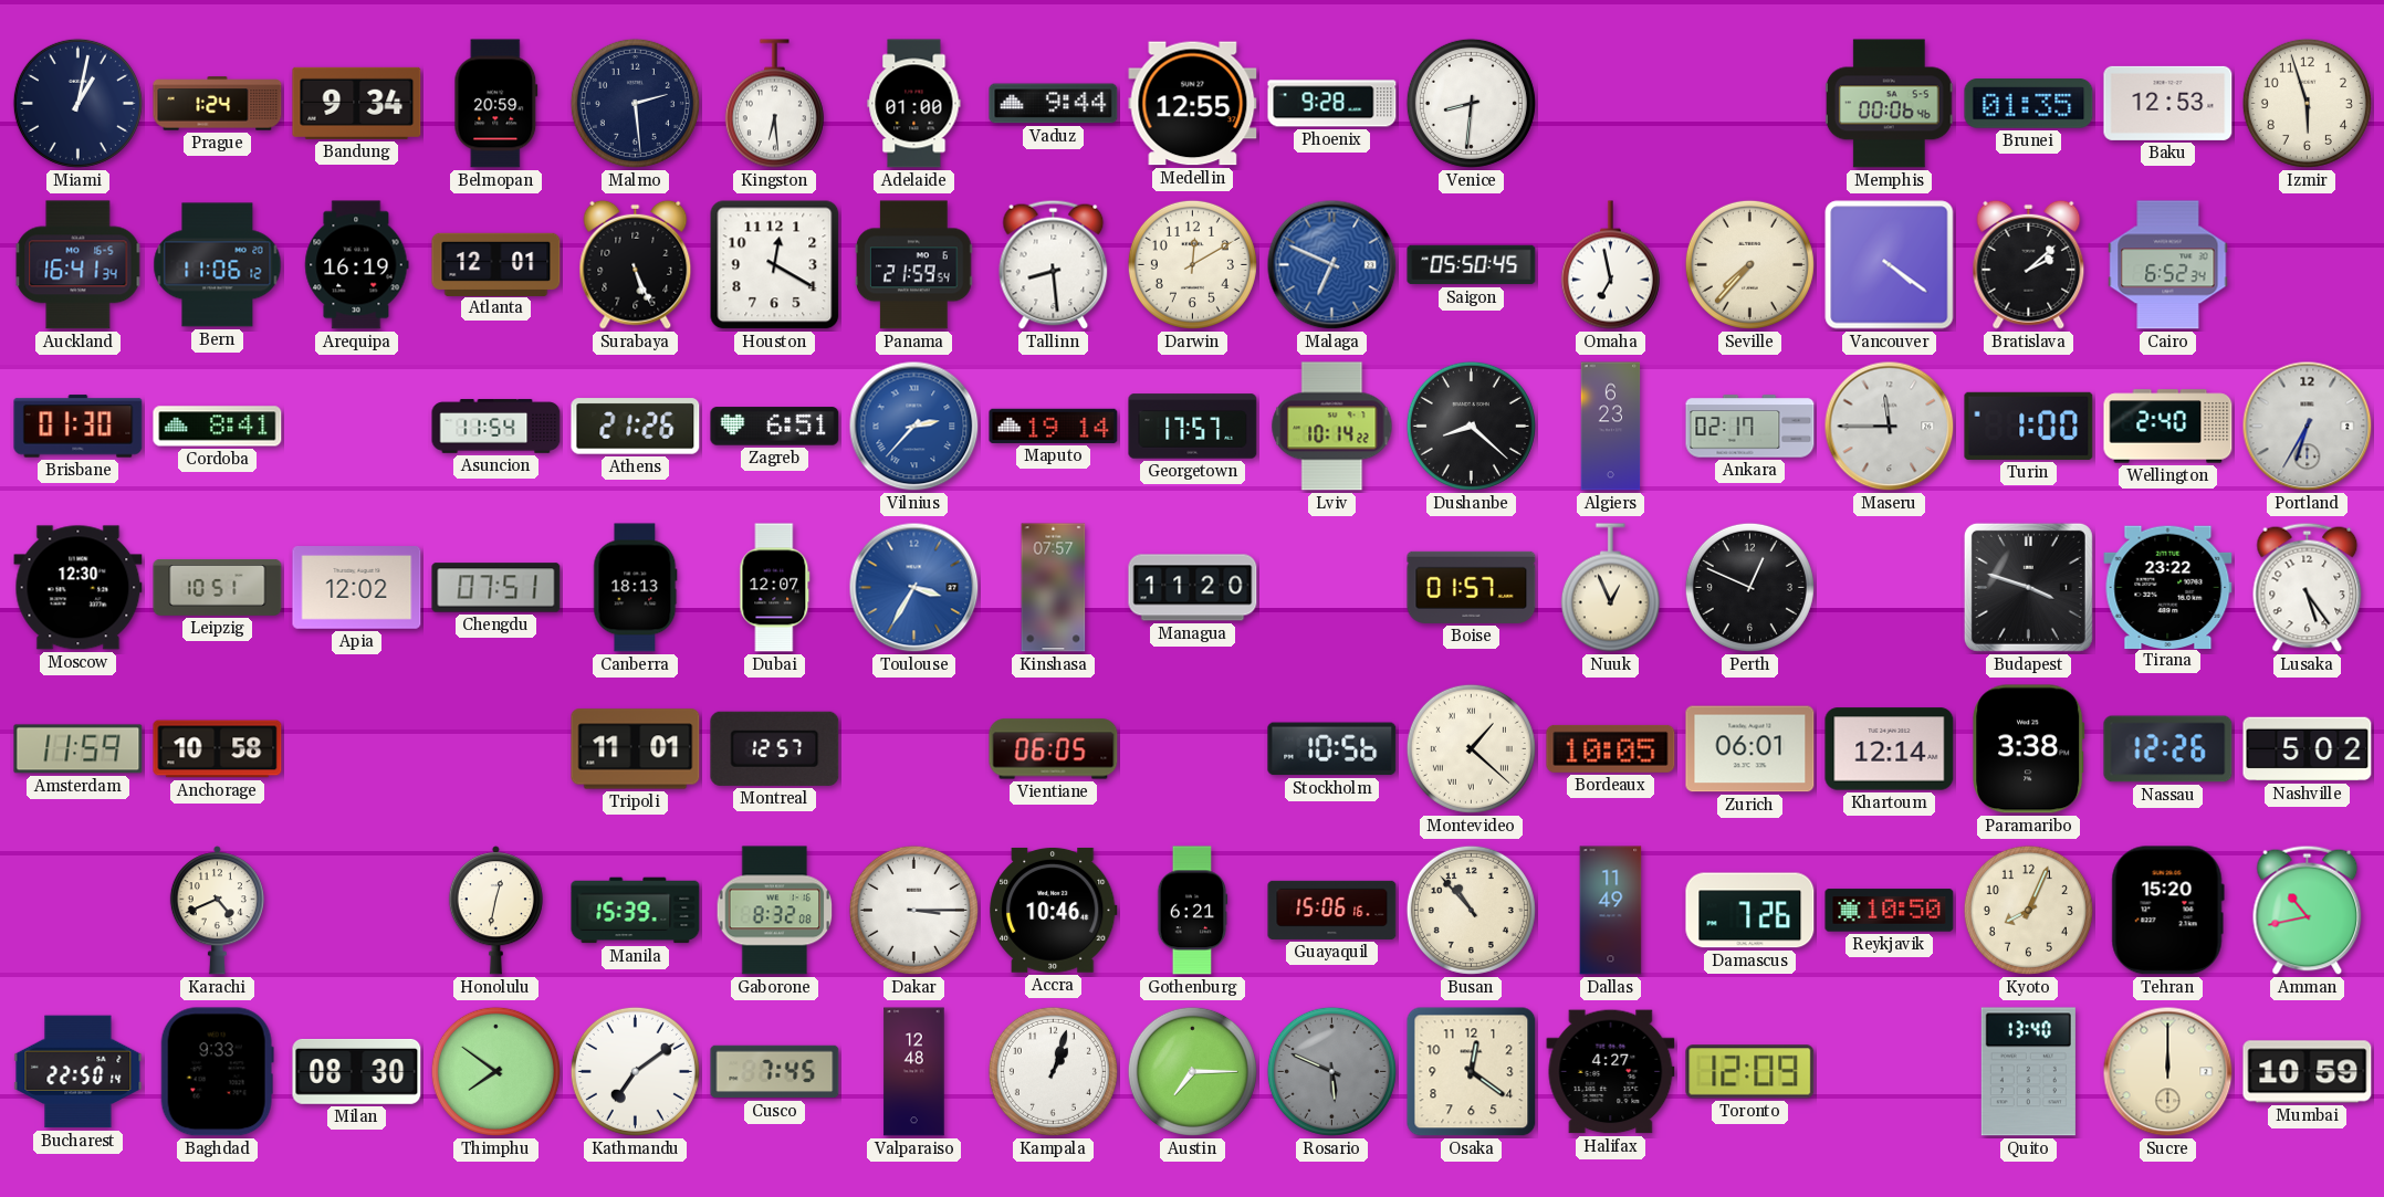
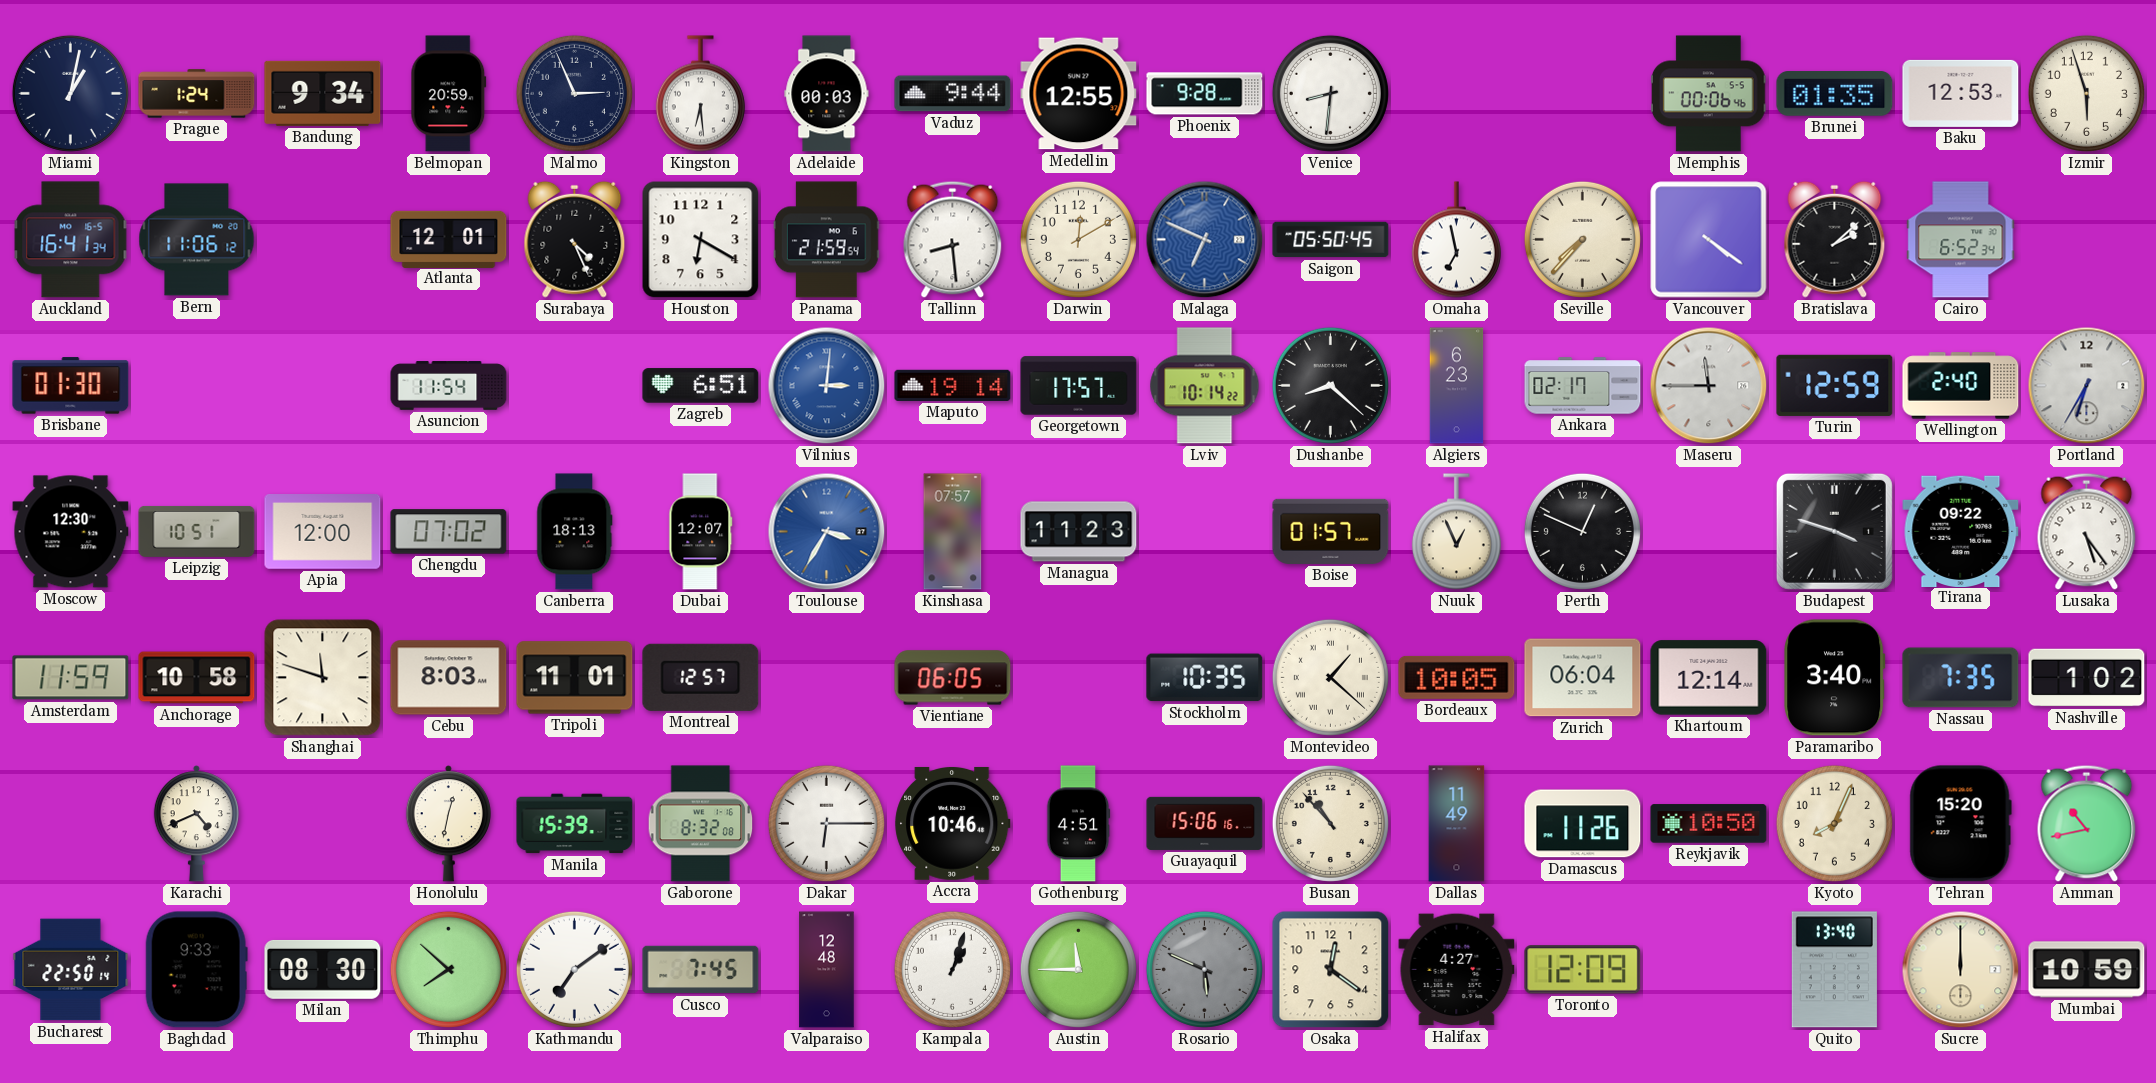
Malmo: 2:29 -> 2:56 (574, 93)
Adelaide: 01:00 -> 00:03 (827, 94)
Arequipa: 16:19 -> none (357, 265)
Surabaya: 5:26 -> 4:26 (575, 239)
Houston: 12:20 -> 6:20 (701, 240)
Cordoba: 8:41 -> none (218, 427)
Athens: 21:26 -> none (636, 427)
Vilnius: 2:37 -> 3:01 (827, 386)
Turin: 1:00 -> 12:59 (1835, 385)
Apia: 12:02 -> 12:00 (323, 532)
Chengdu: 07:51 -> 07:02 (449, 532)
Managua: 11:20 -> 11:23 (1079, 532)
Tirana: 23:22 -> 09:22 (1961, 531)
Shanghai: none -> 11:48 (323, 678)
Cebu: none -> 8:03 (449, 678)
Stockholm: 10:56 -> 10:35 (1205, 678)
Zurich: 06:01 -> 06:04 (1583, 678)
Paramaribo: 3:38 -> 3:40 (1835, 678)
Nassau: 12:26 -> 7:35 (1961, 678)
Nashville: 5:02 -> 1:02 (2087, 678)
Dakar: 3:15 -> 6:15 (826, 823)
Gothenburg: 6:21 -> 4:51 (1078, 824)
Damascus: 7:26 -> 11:26 (1583, 824)
Thimphu: 7:51 -> 7:52 (448, 969)
Austin: 7:15 -> 11:45 (1078, 969)
